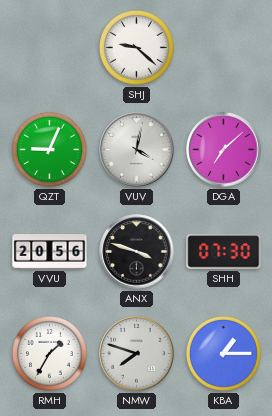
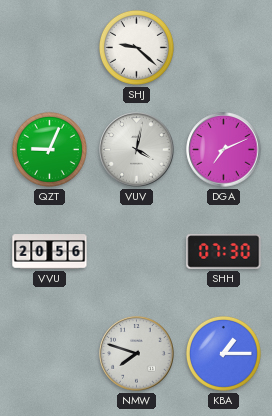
DGA: 7:08 -> 7:11 (224, 150)
ANX: 3:48 -> none (137, 252)
RMH: 1:35 -> none (49, 353)
